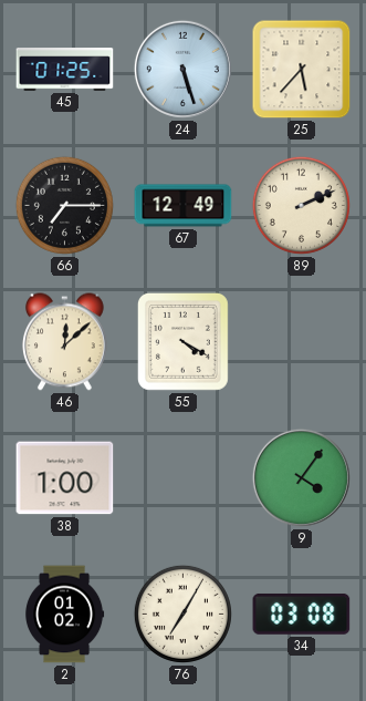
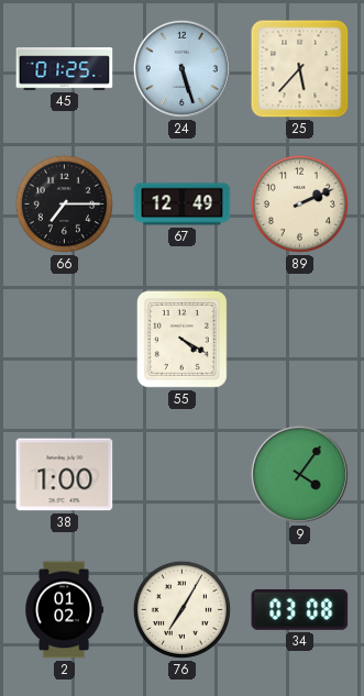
46: 12:08 -> none (64, 342)
